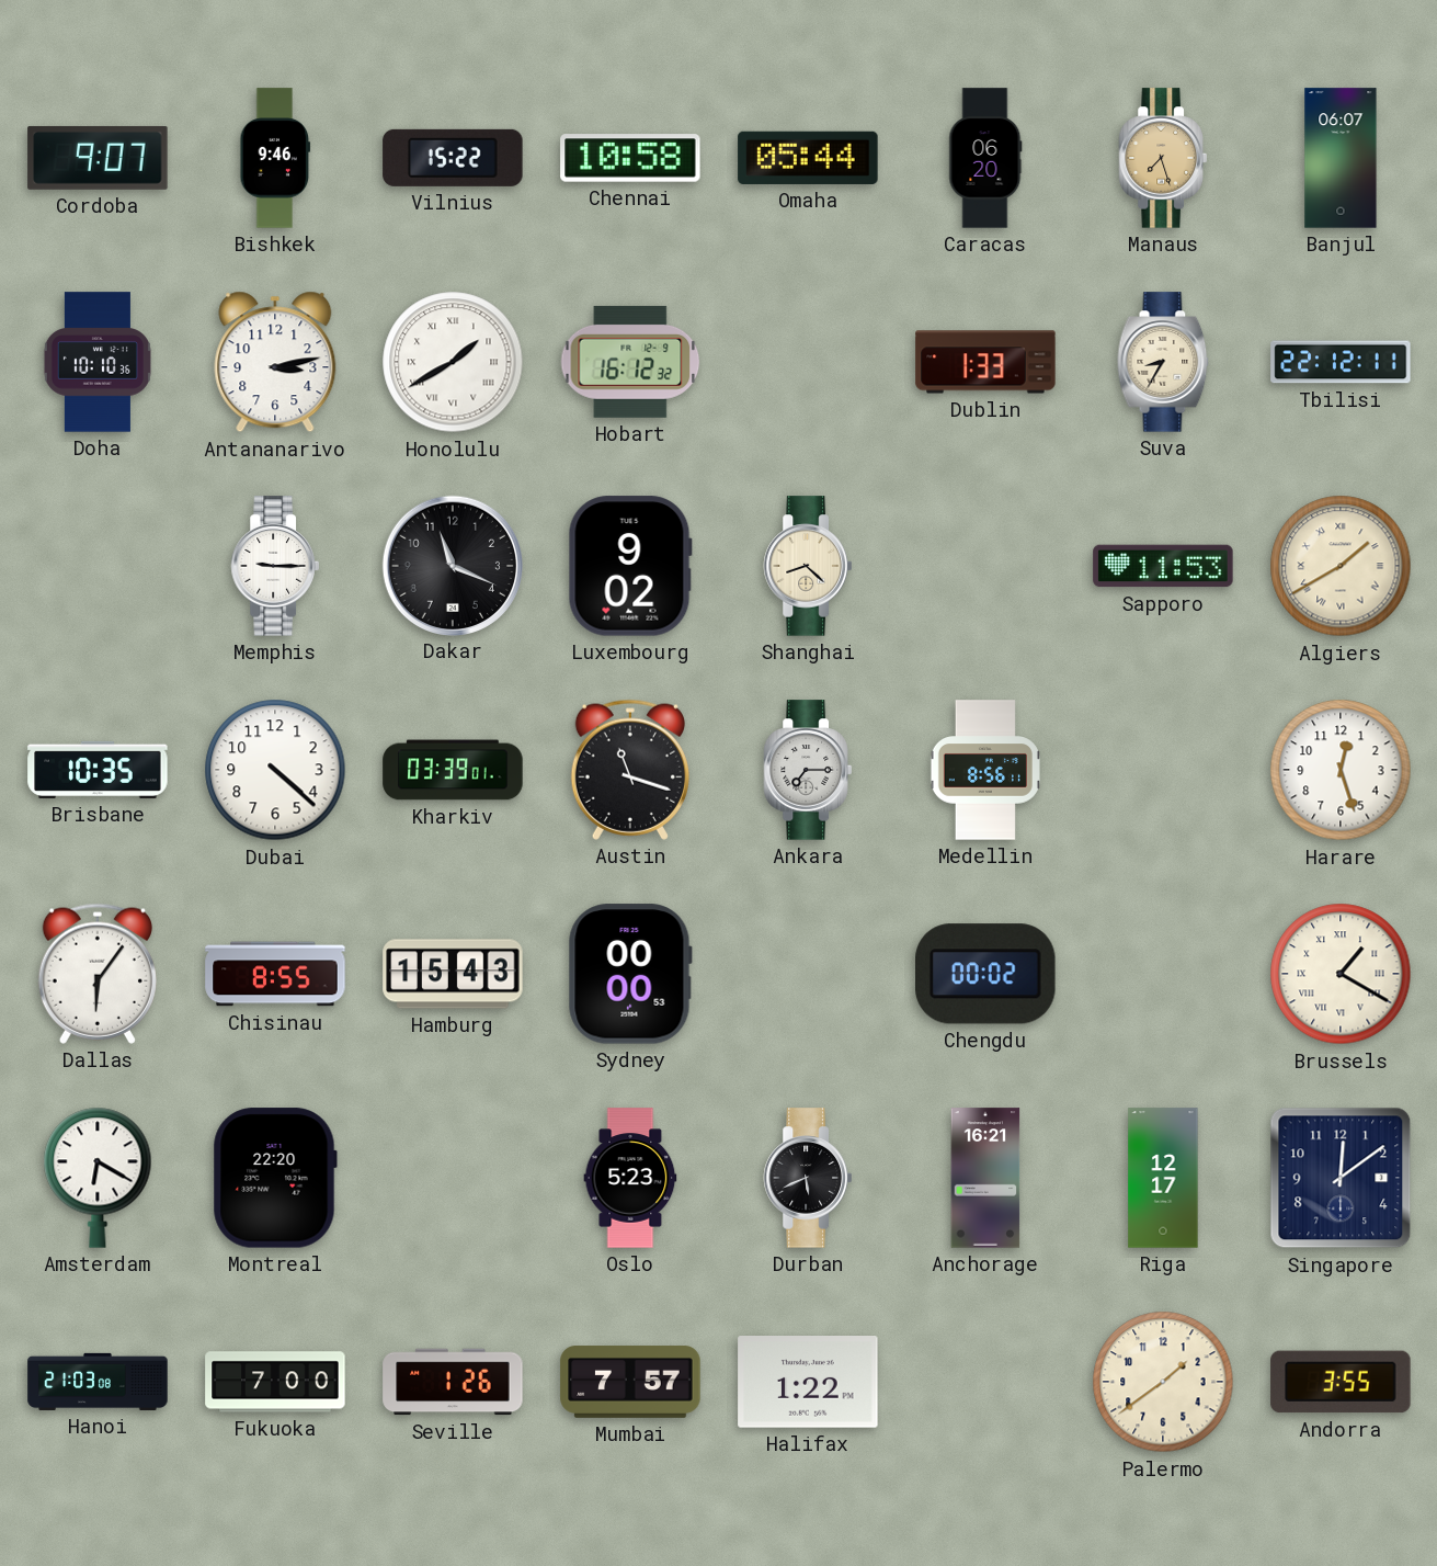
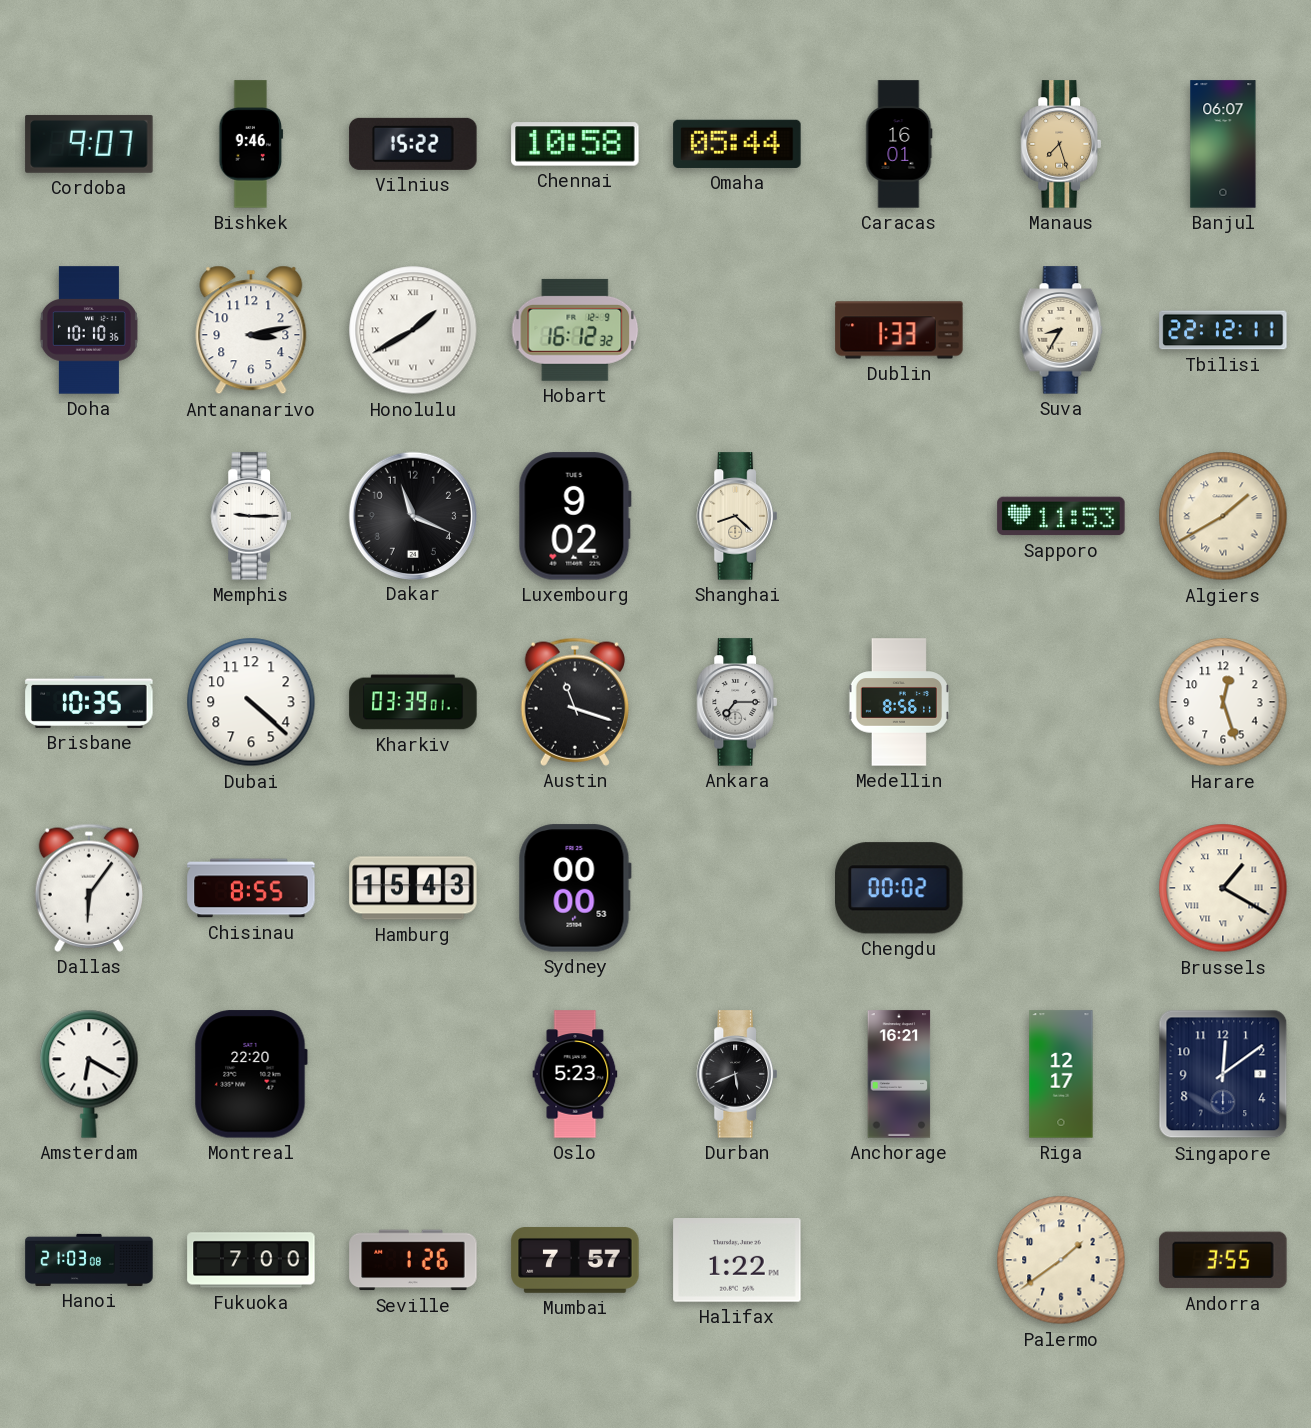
Caracas: 06:20 -> 16:01 (899, 144)
